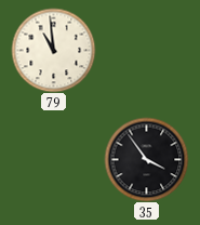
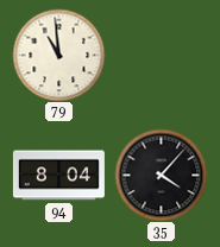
94: none -> 8:04 (58, 176)
35: 3:54 -> 4:07 (161, 175)
